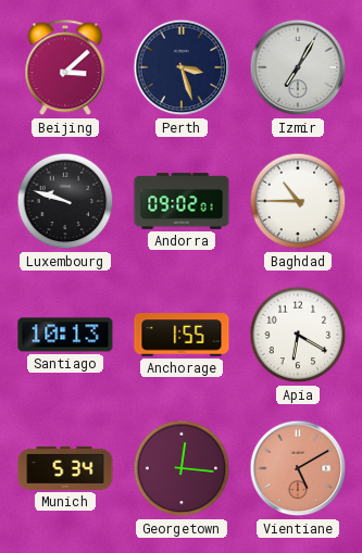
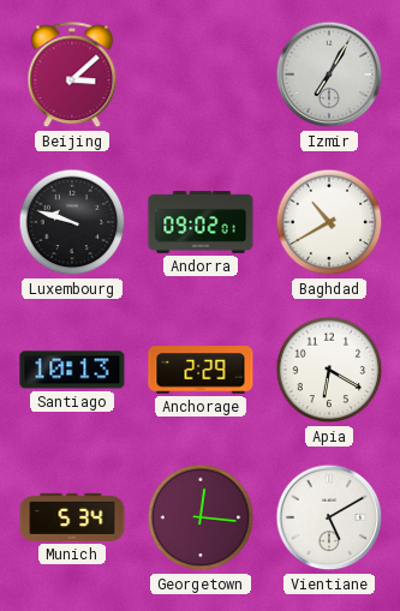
Perth: 3:27 -> none (182, 67)
Baghdad: 10:45 -> 10:40 (329, 222)
Anchorage: 1:55 -> 2:29 (201, 370)
Vientiane dial: salmon -> white (329, 517)
